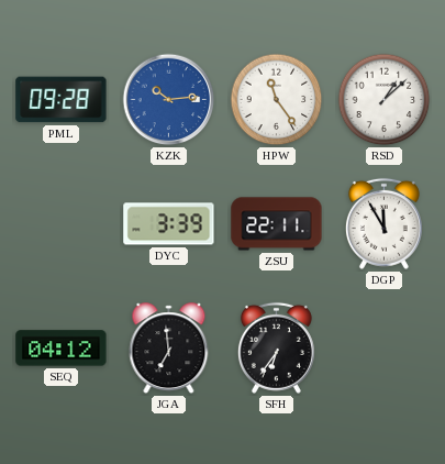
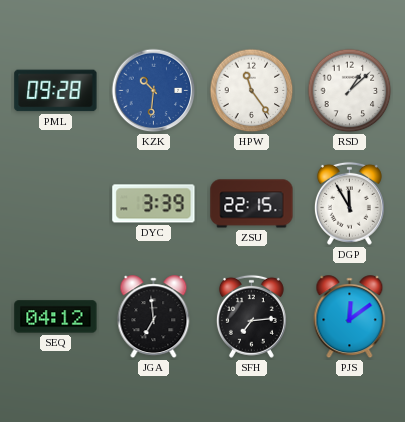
KZK: 10:14 -> 10:31 (154, 91)
ZSU: 22:11 -> 22:15 (252, 204)
SFH: 6:36 -> 7:14 (251, 316)
PJS: none -> 12:09 (350, 317)
